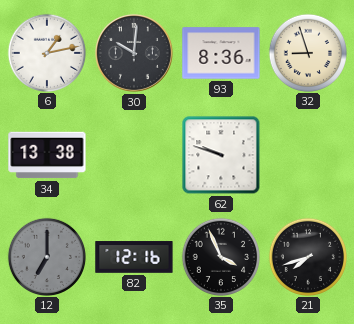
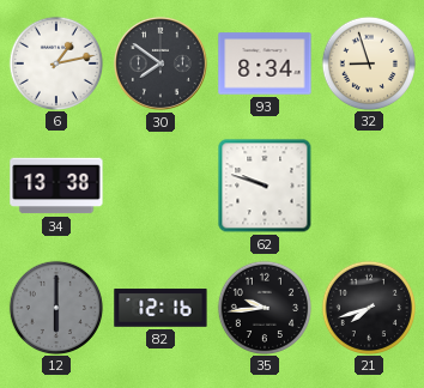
30: 10:01 -> 7:51 (160, 63)
93: 8:36 -> 8:34 (265, 63)
12: 7:00 -> 6:00 (55, 307)
35: 3:56 -> 9:44 (264, 307)
